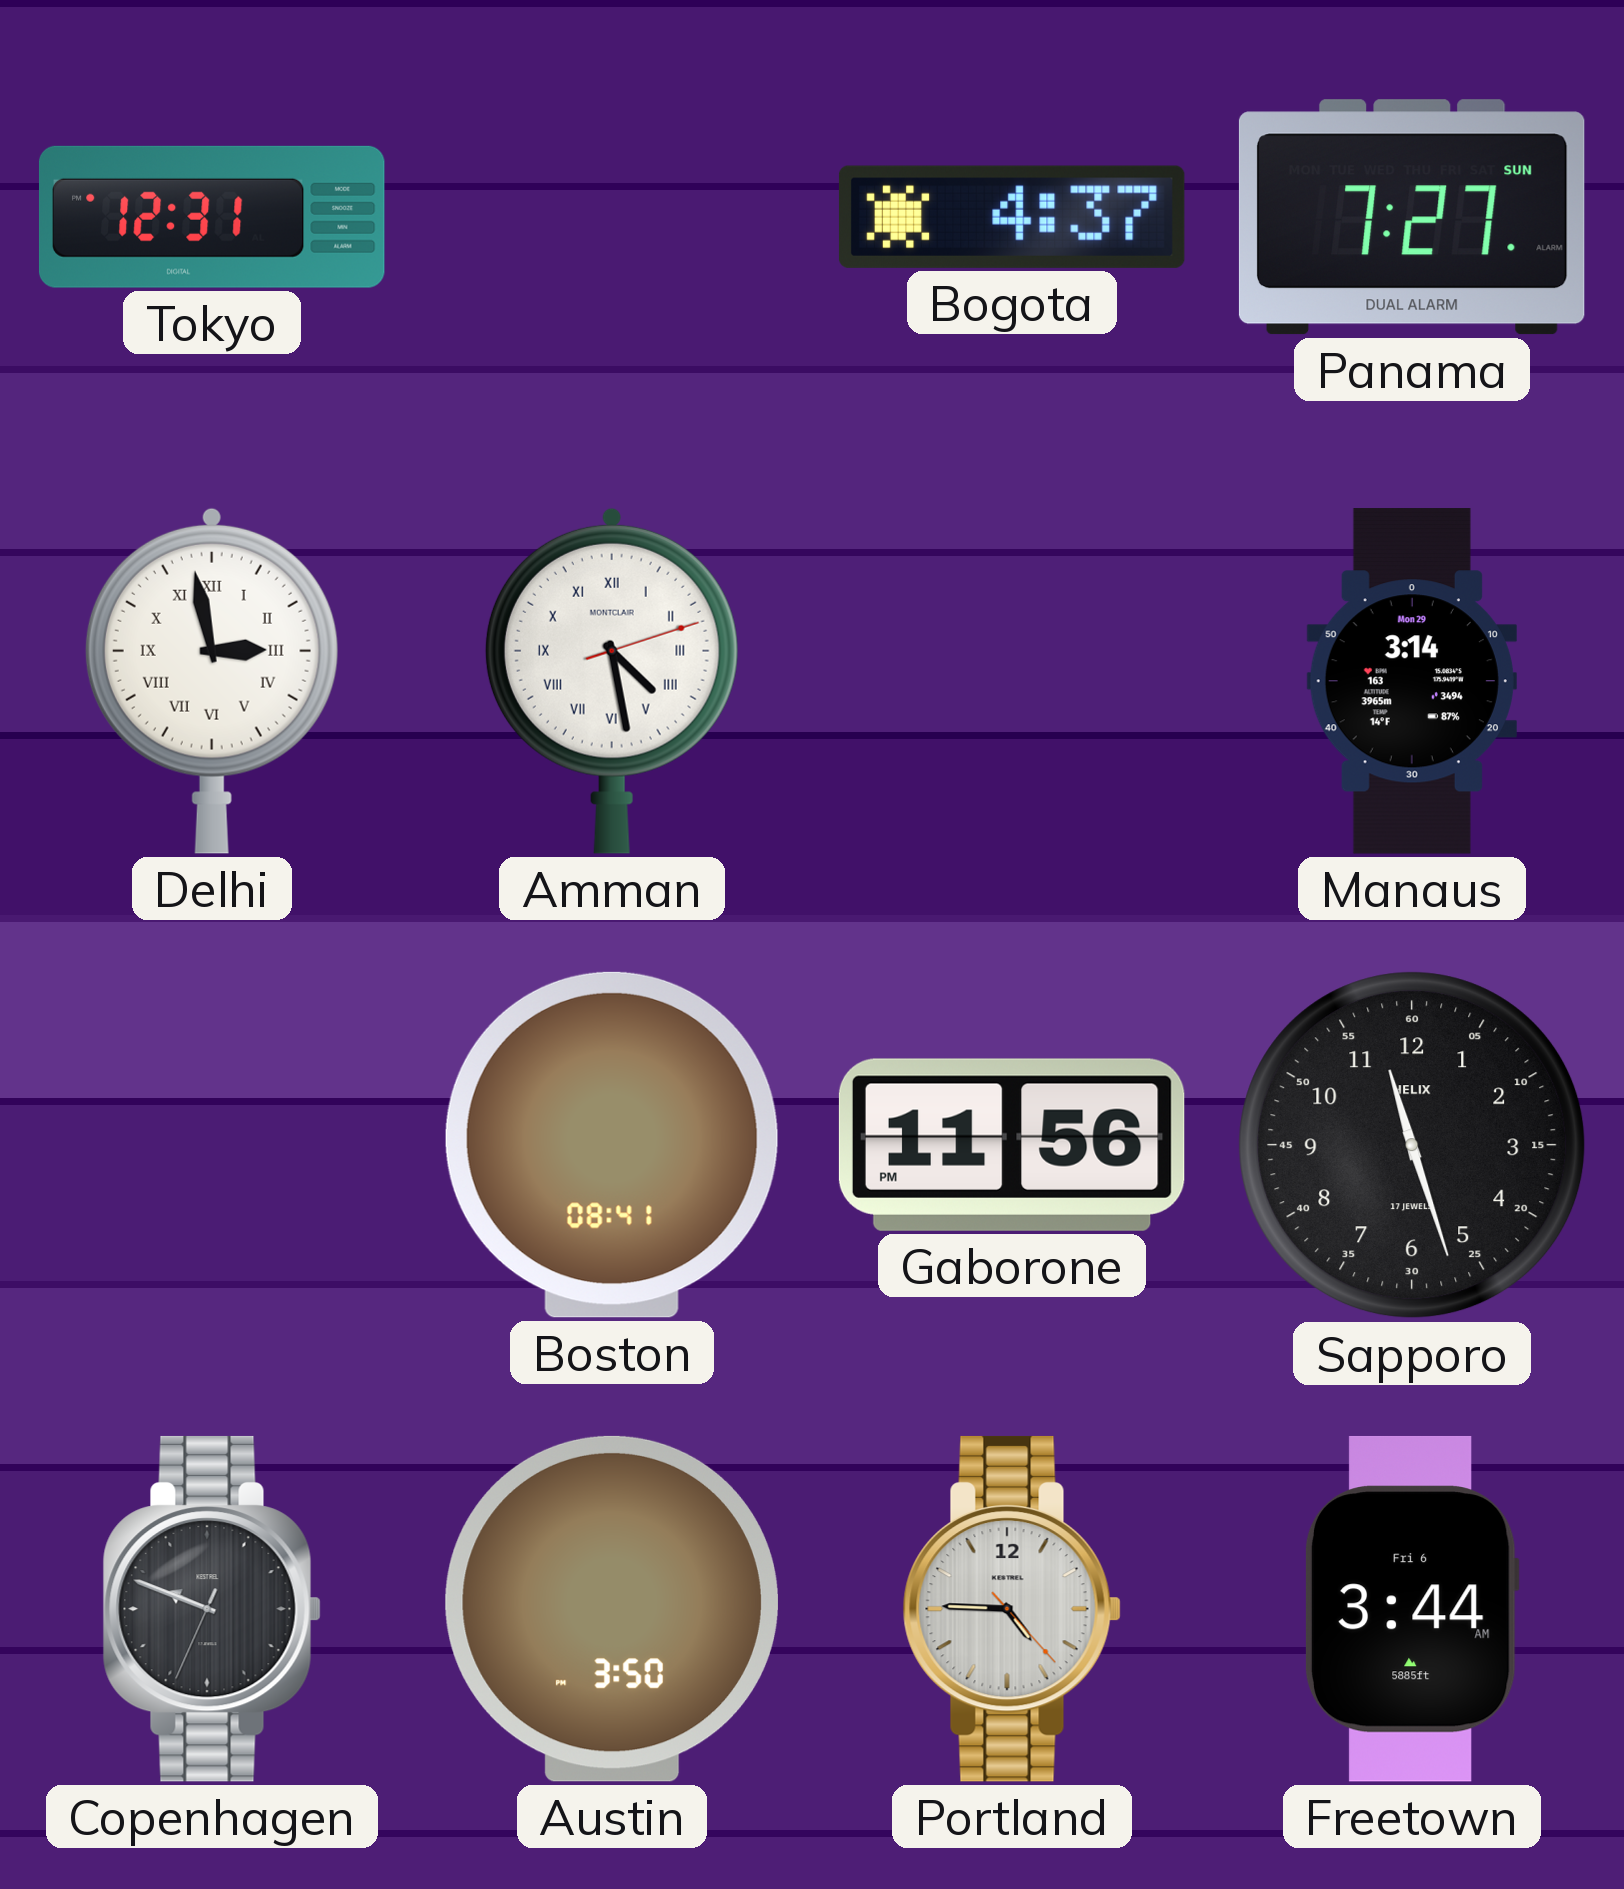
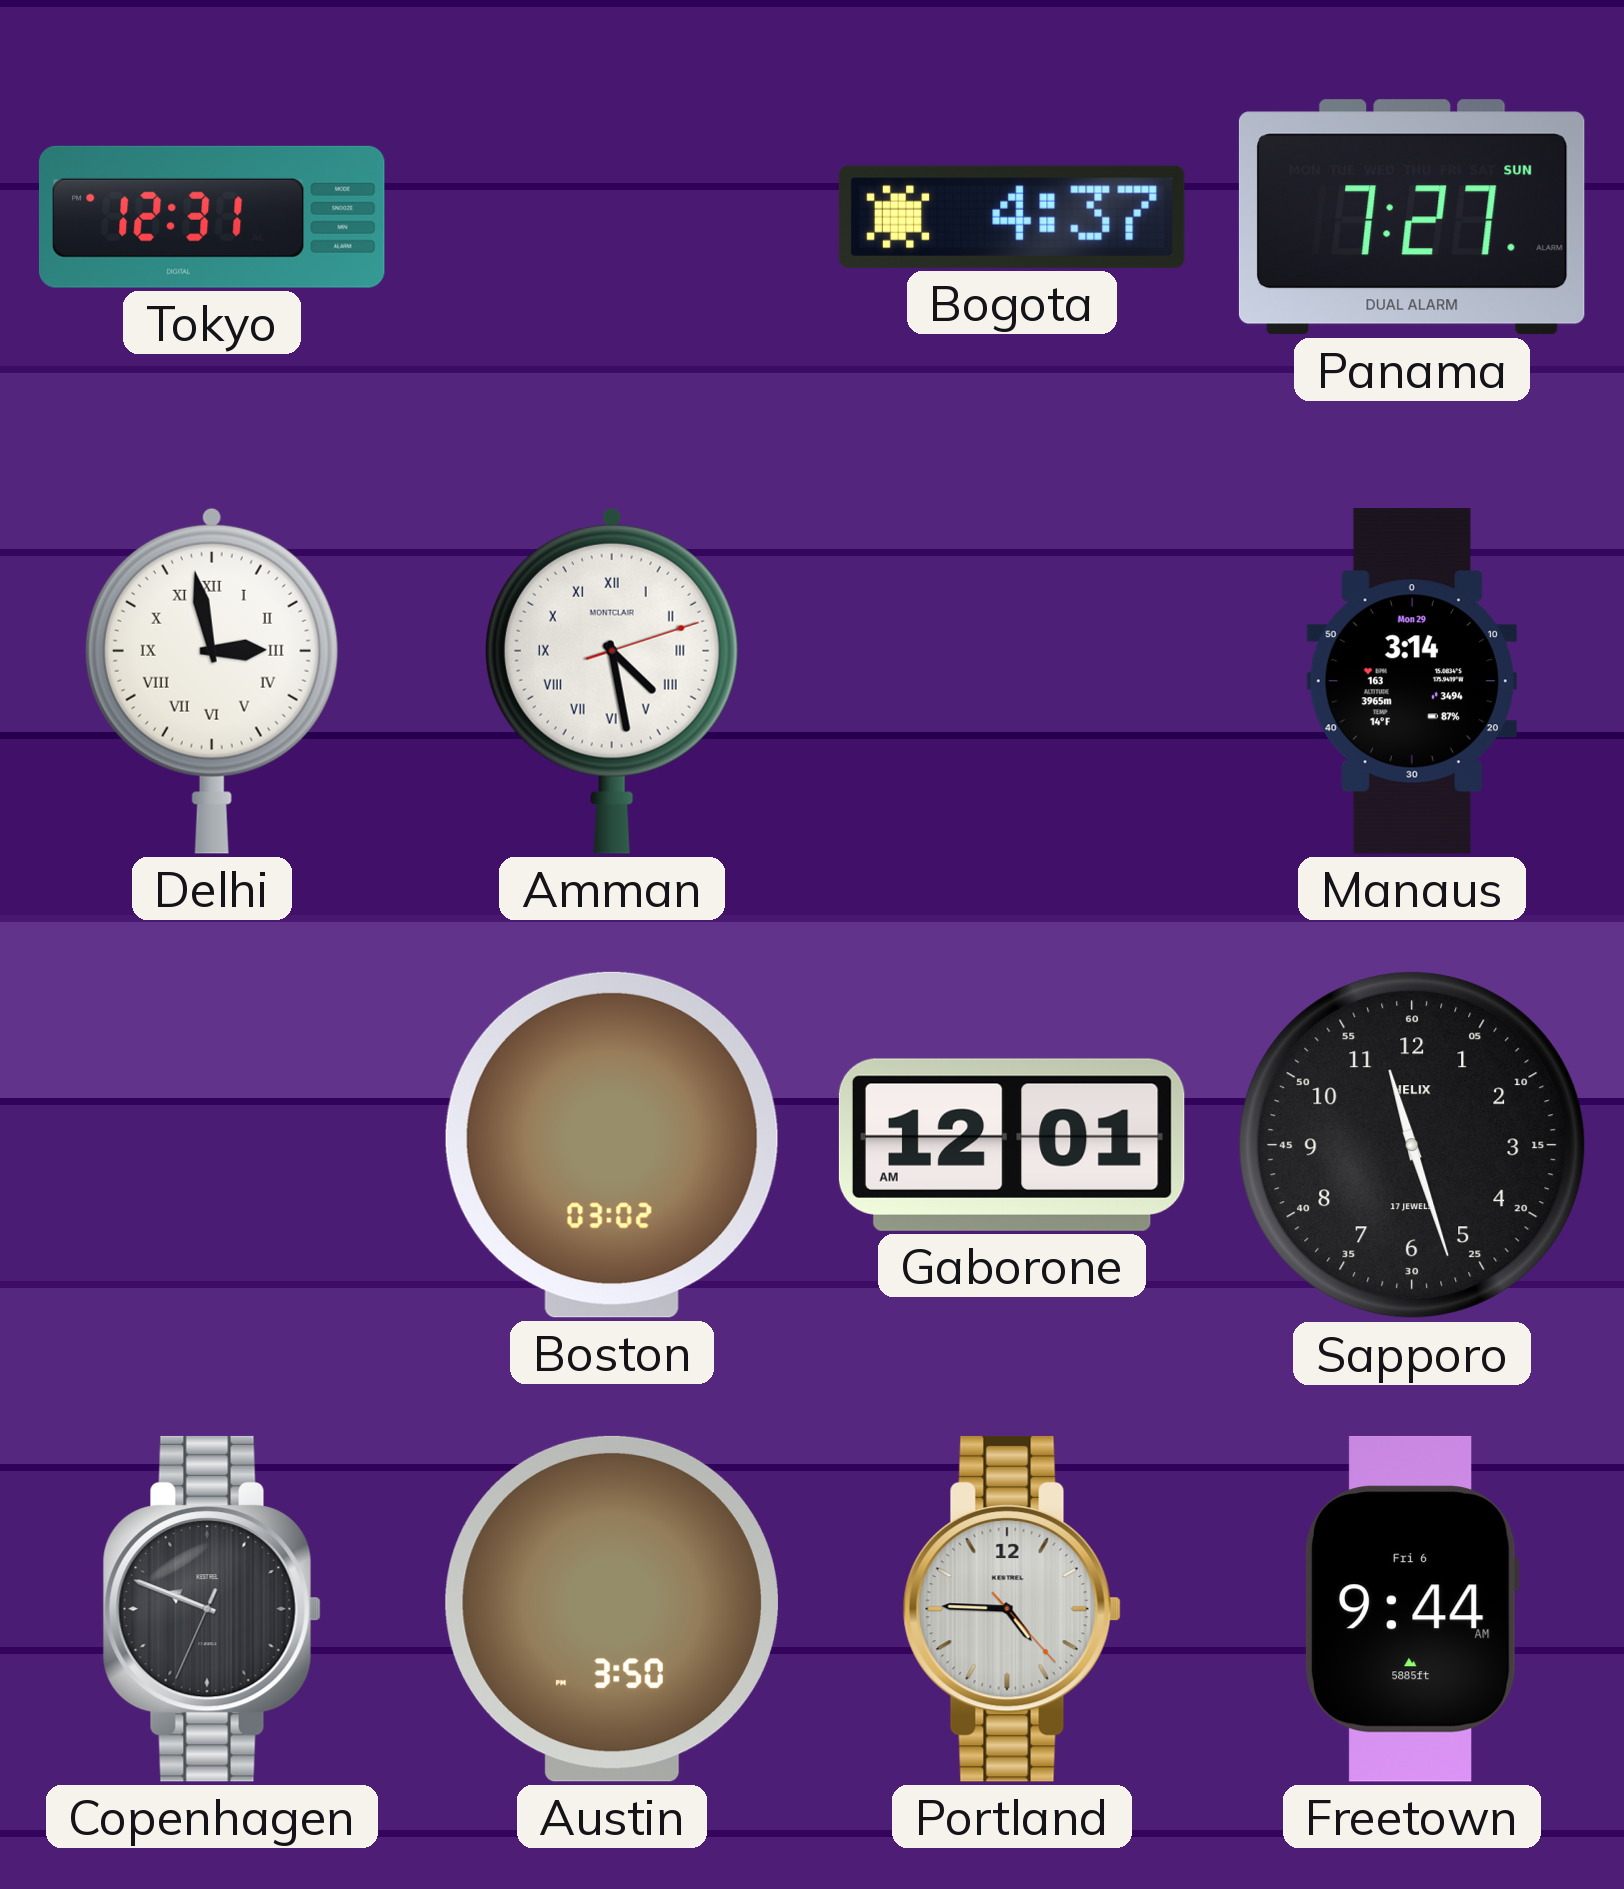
Boston: 08:41 -> 03:02 (612, 1145)
Gaborone: 11:56 -> 12:01 (1012, 1145)
Freetown: 3:44 -> 9:44 (1412, 1609)
